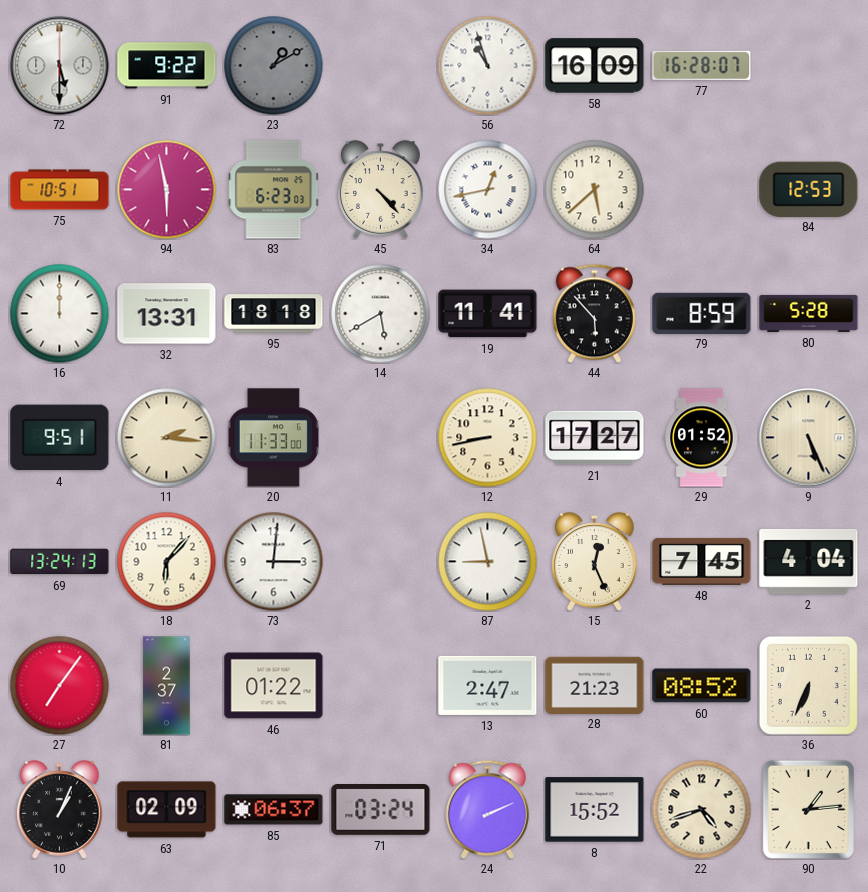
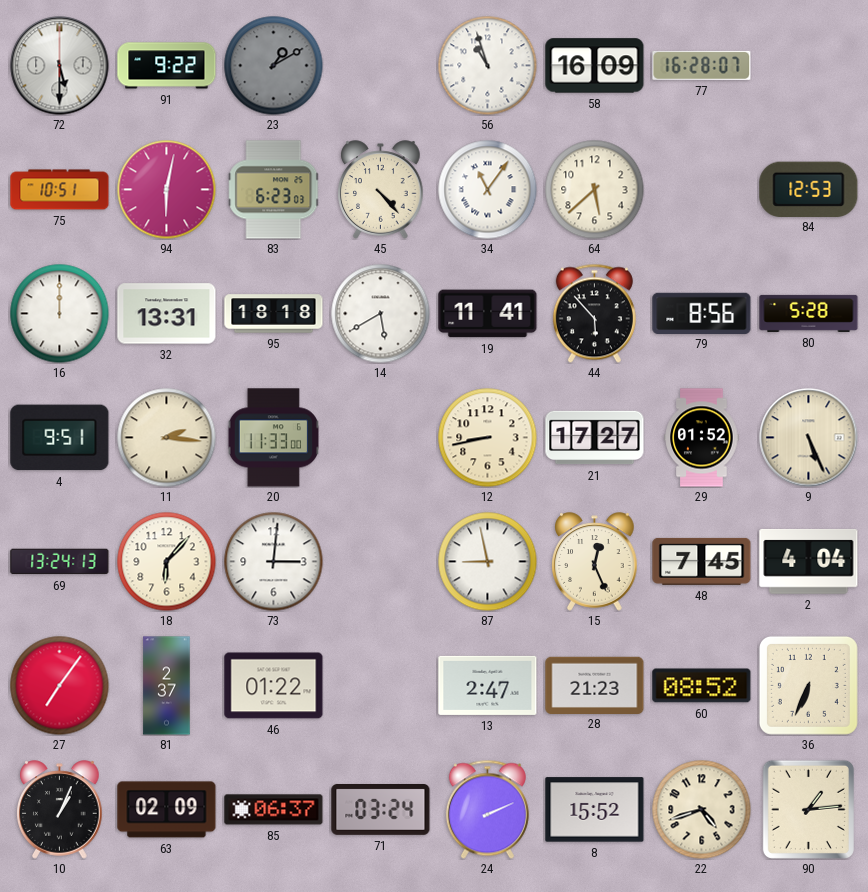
94: 5:58 -> 6:02 (167, 190)
34: 12:43 -> 11:06 (488, 190)
79: 8:59 -> 8:56 (702, 313)
